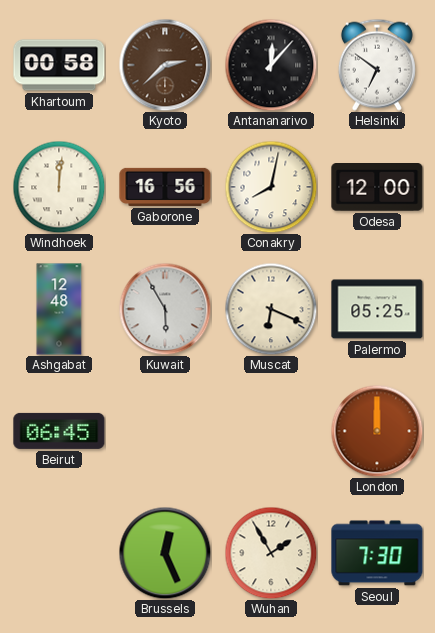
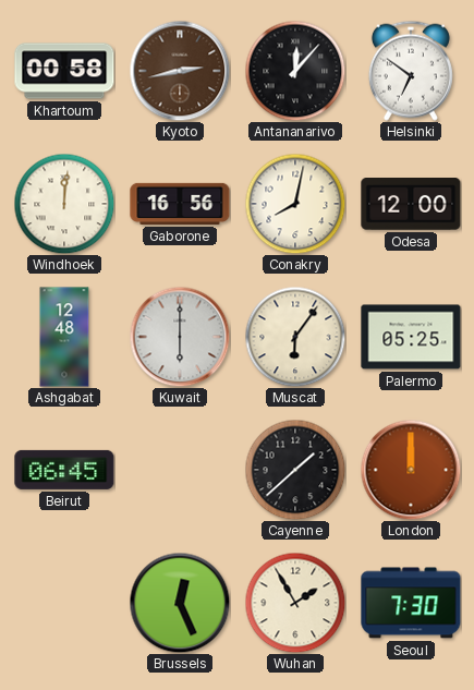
Kyoto: 2:38 -> 2:43 (180, 71)
Kuwait: 5:55 -> 6:00 (180, 337)
Muscat: 6:19 -> 6:06 (295, 337)
Cayenne: none -> 1:38 (295, 470)
